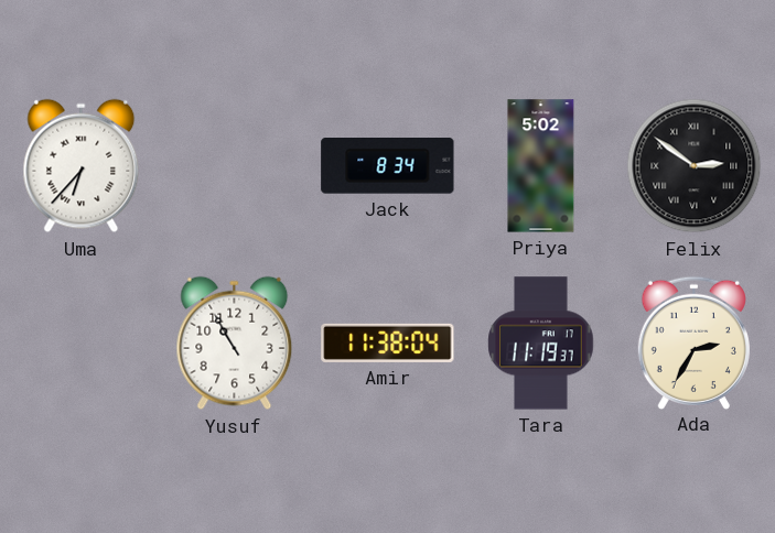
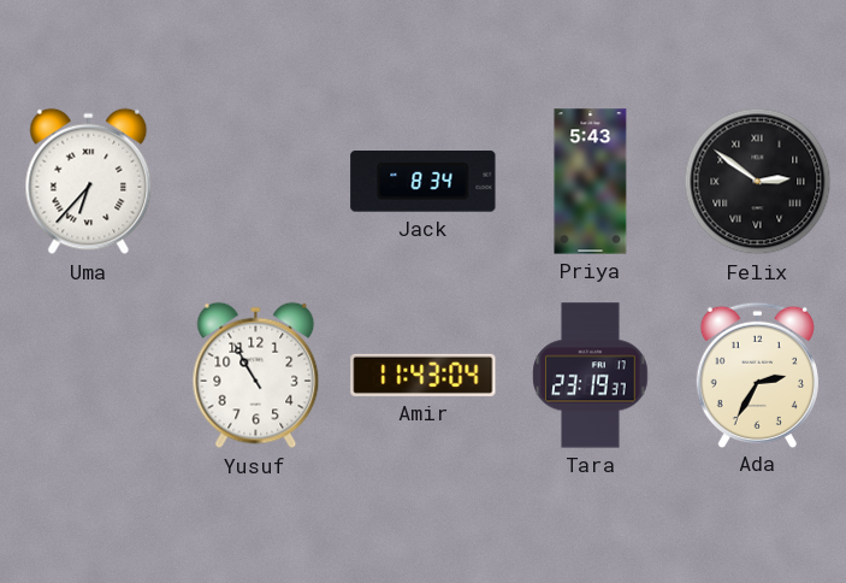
Priya: 5:02 -> 5:43 (591, 182)
Amir: 11:38 -> 11:43 (424, 375)
Tara: 11:19 -> 23:19 (591, 376)
